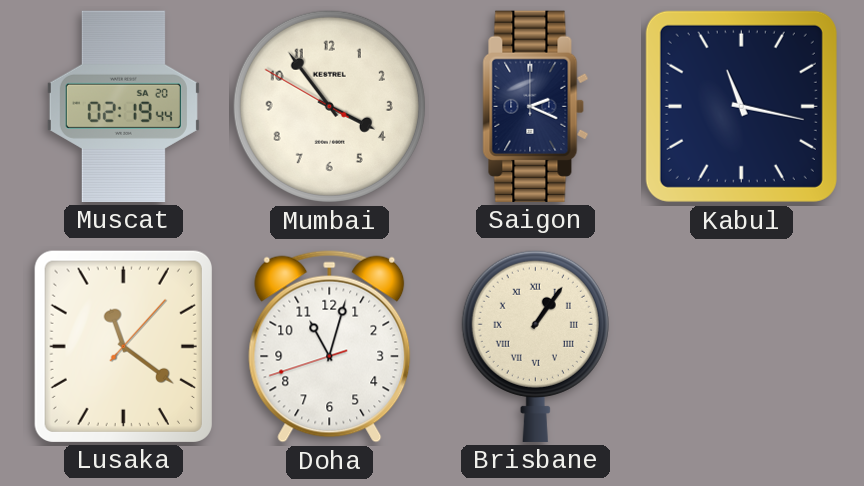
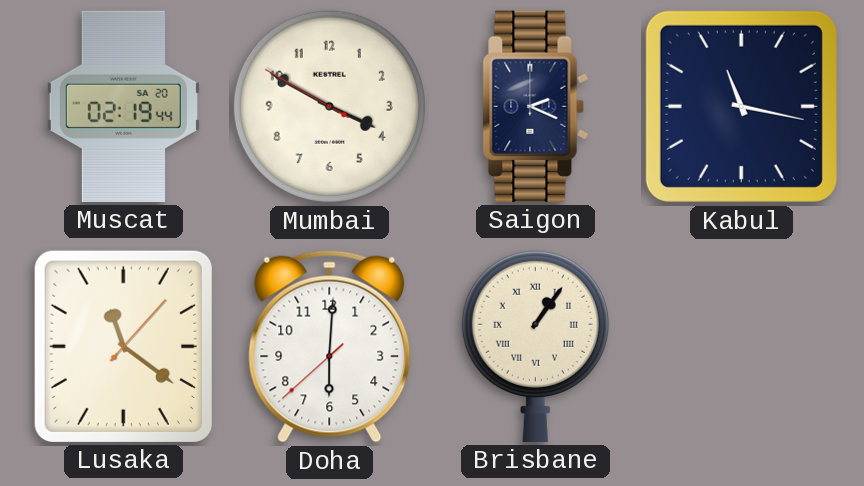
Mumbai: 3:53 -> 3:49 (329, 106)
Doha: 11:02 -> 6:00 (330, 346)
